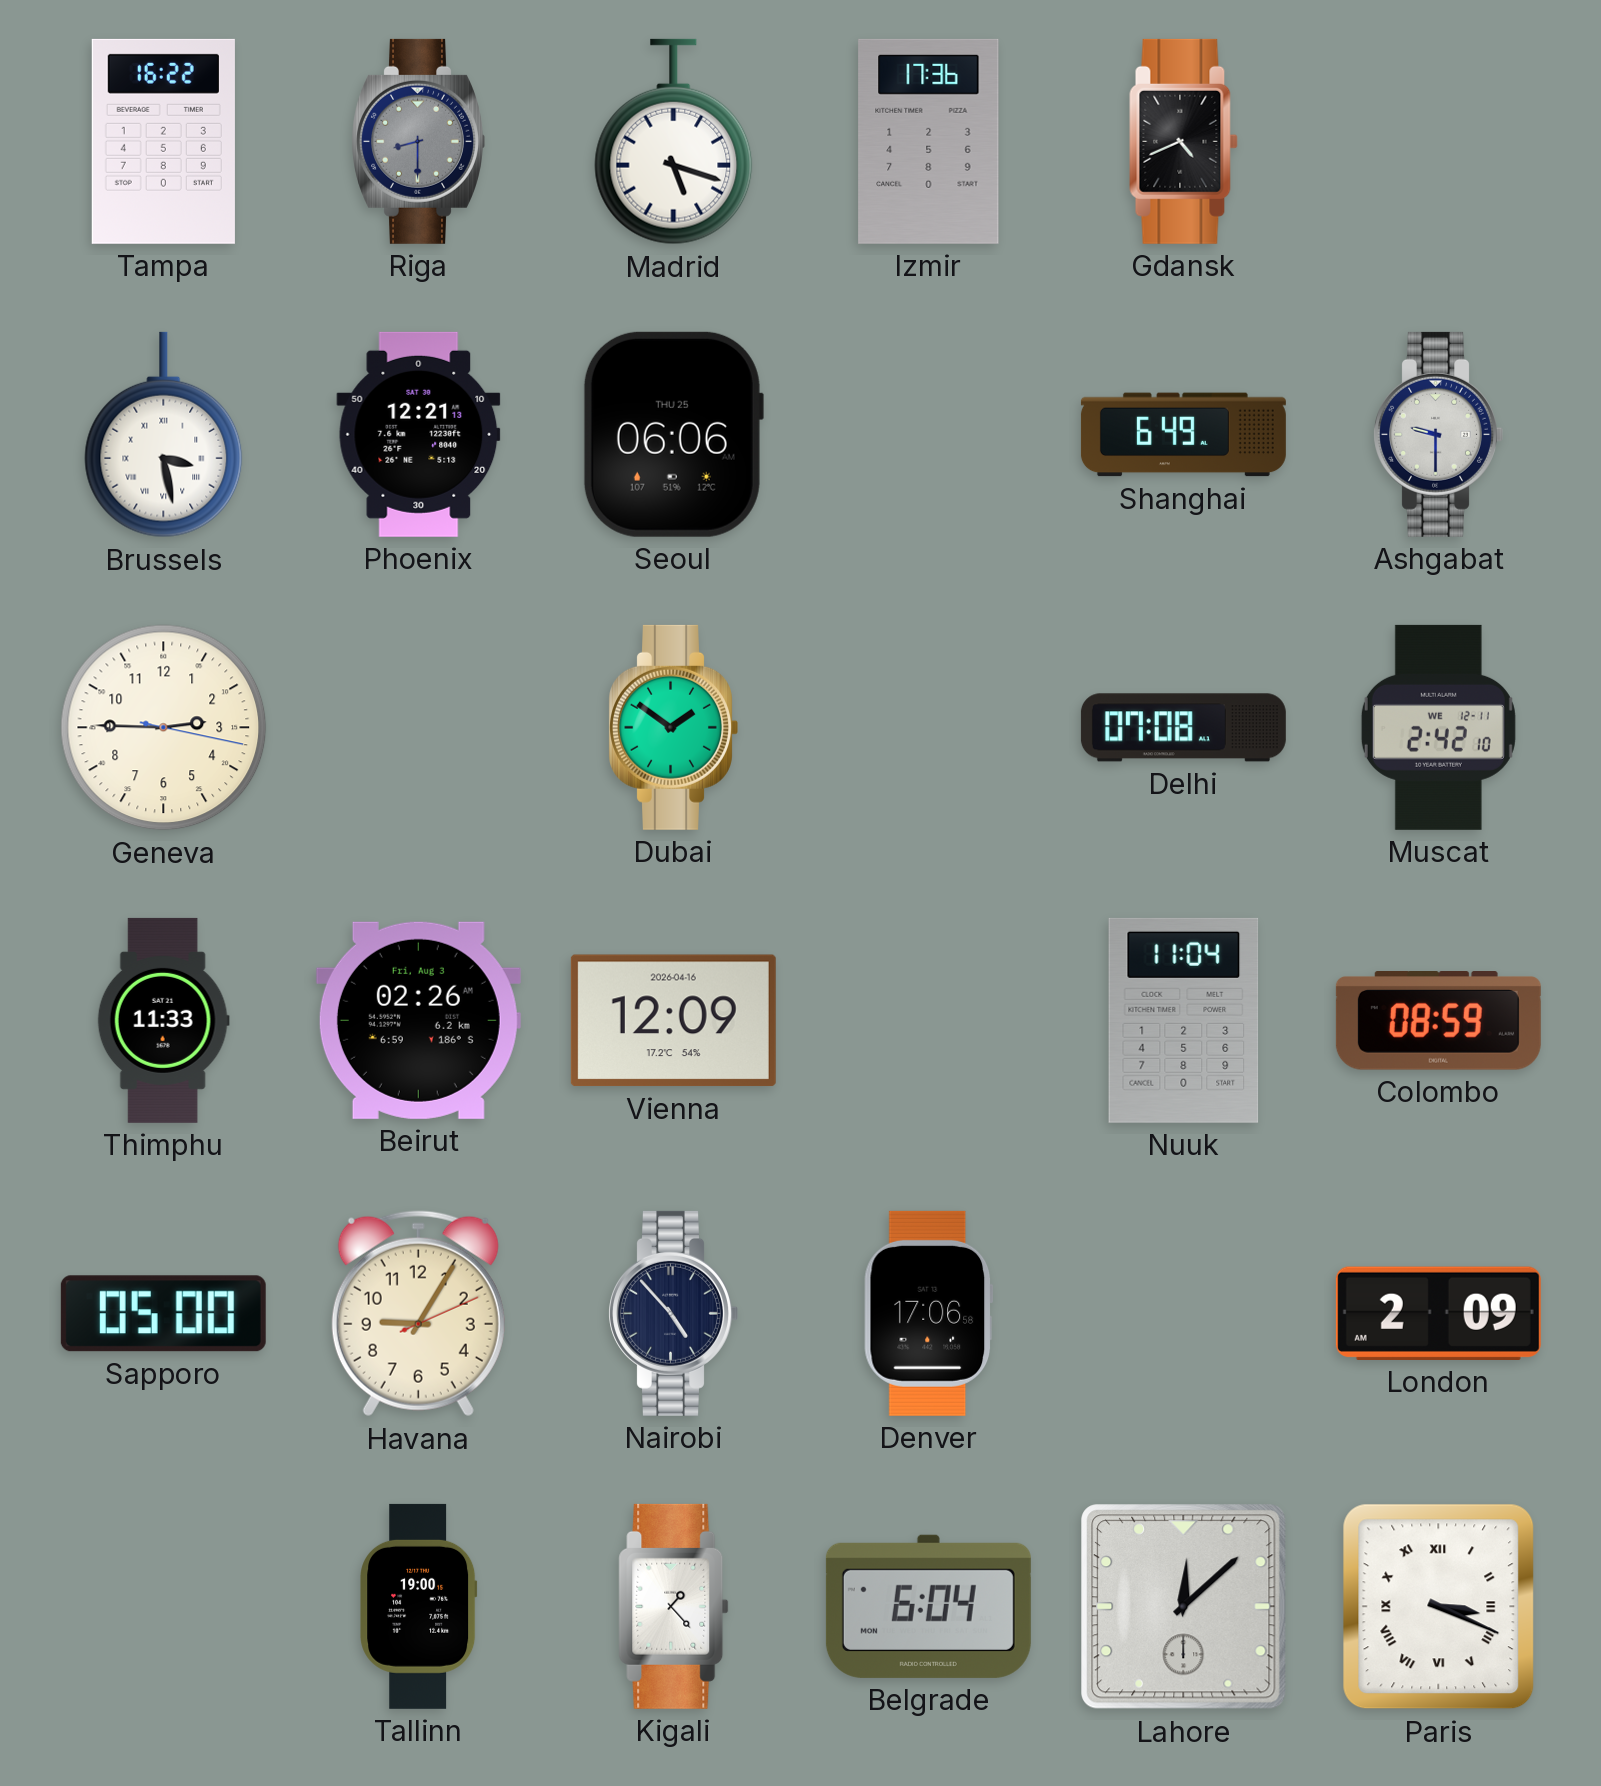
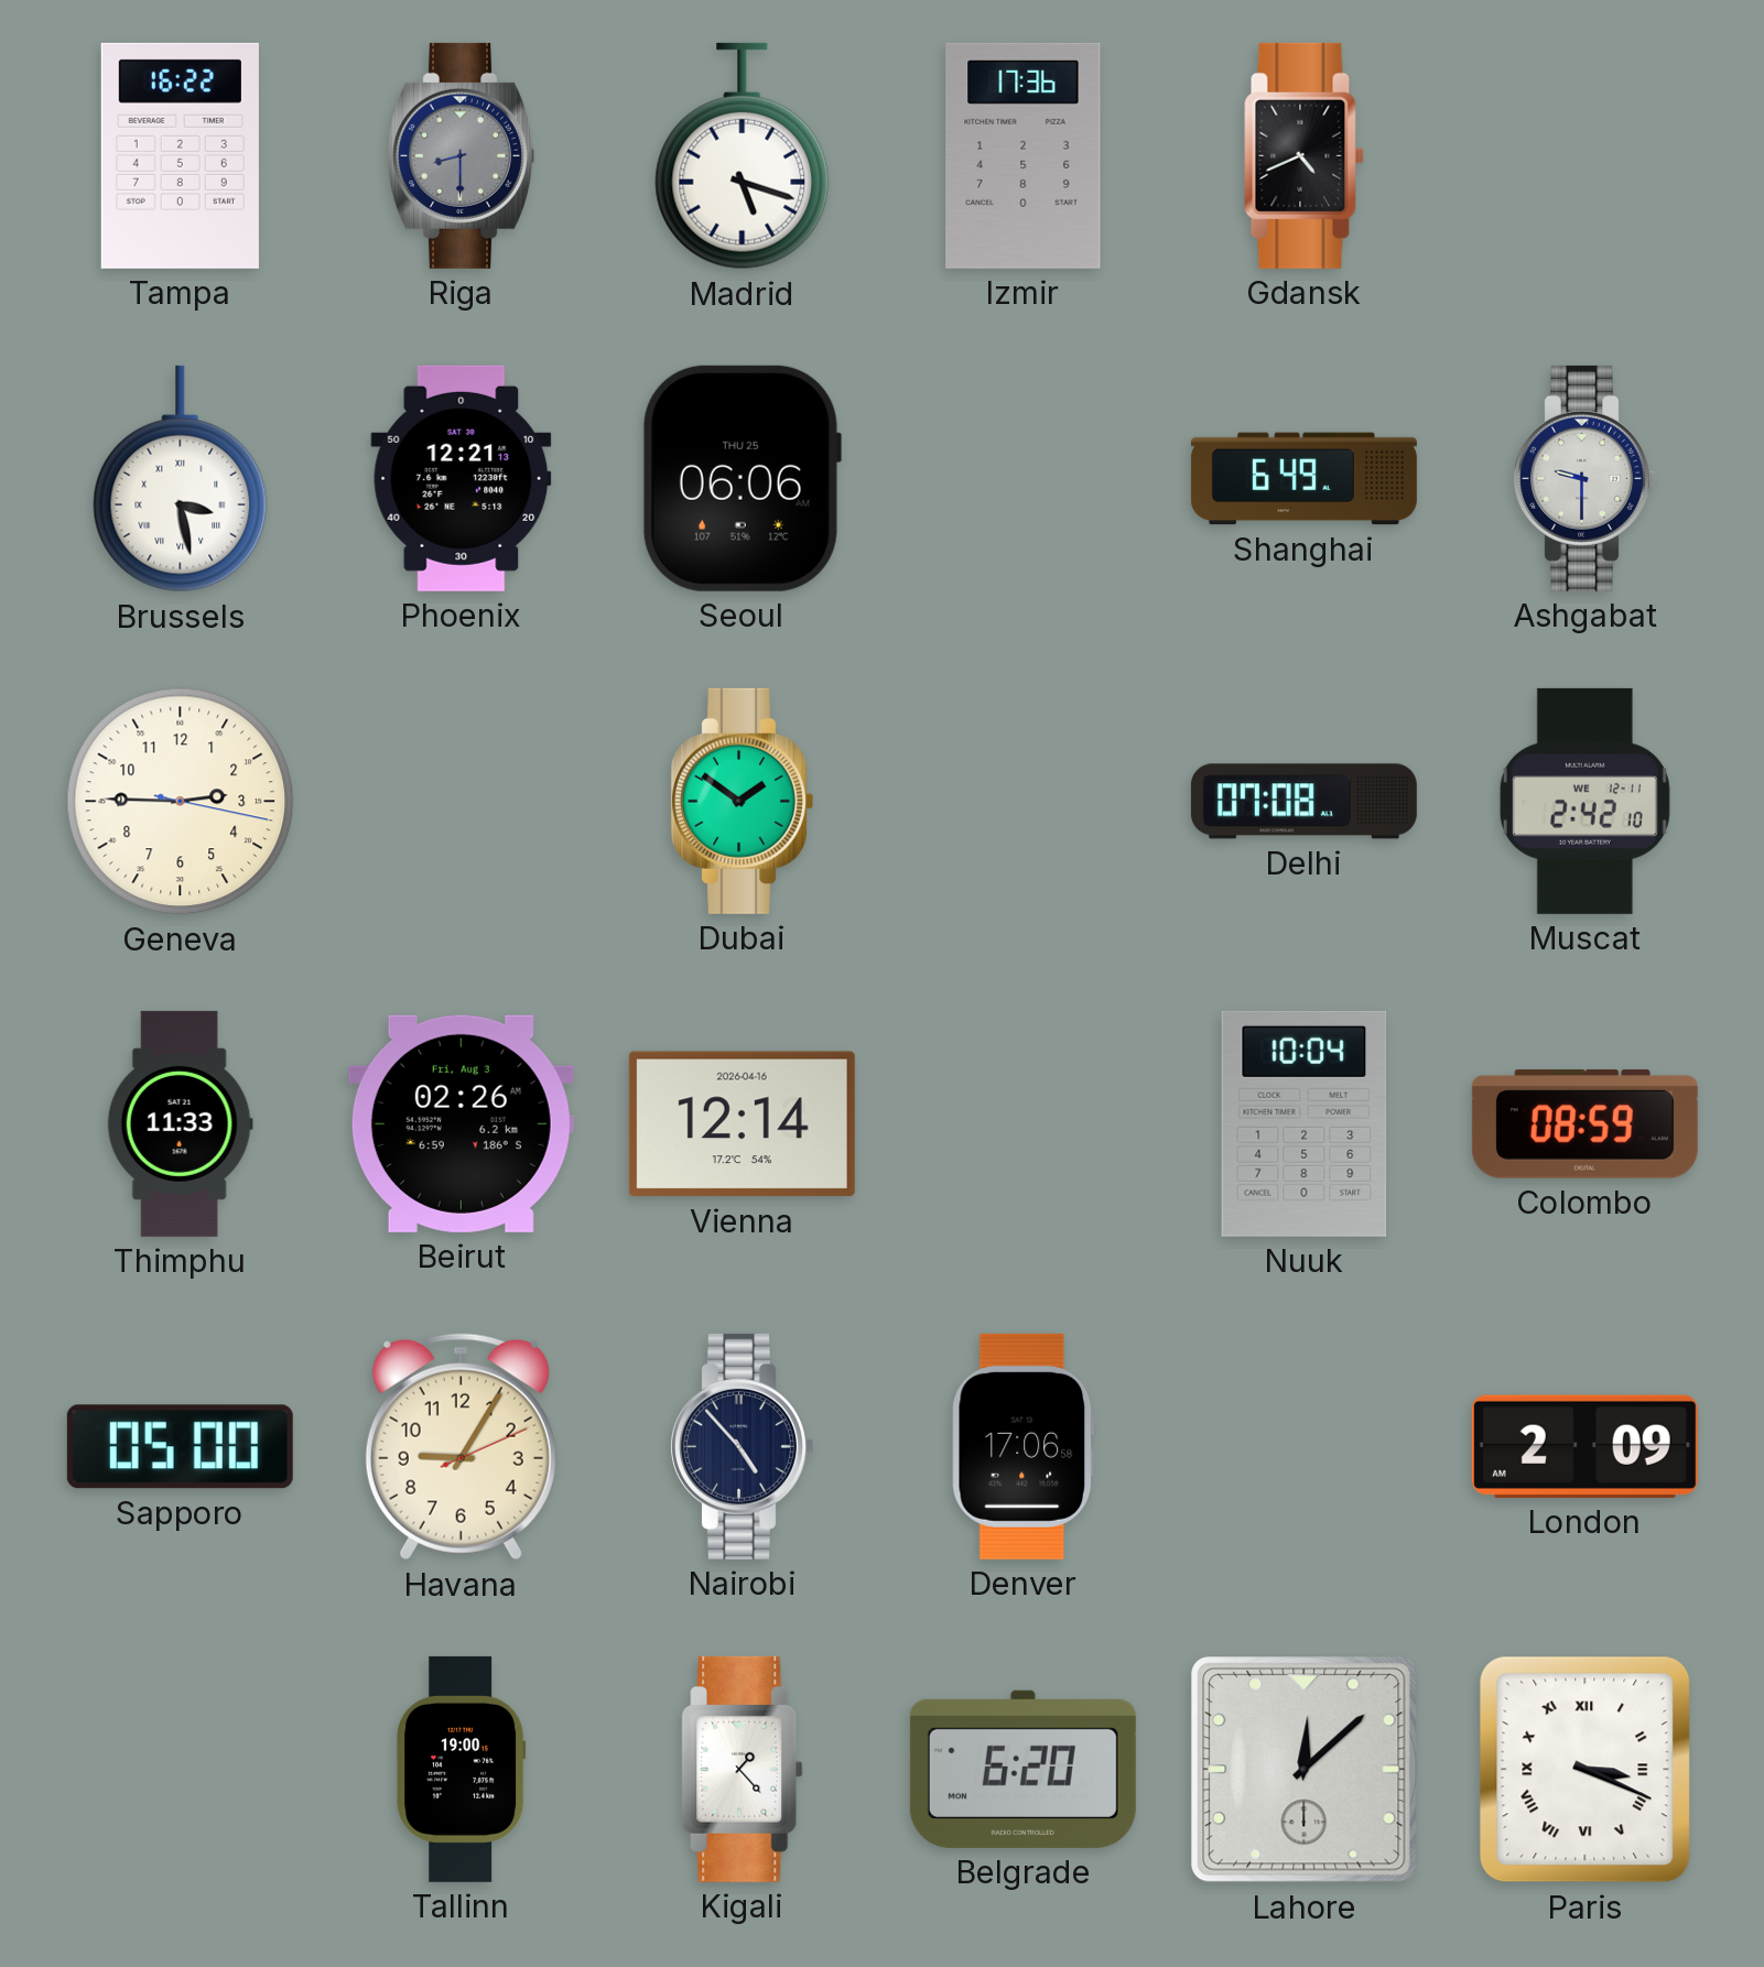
Vienna: 12:09 -> 12:14 (742, 1124)
Nuuk: 11:04 -> 10:04 (1305, 1123)
Belgrade: 6:04 -> 6:20 (1022, 1769)
